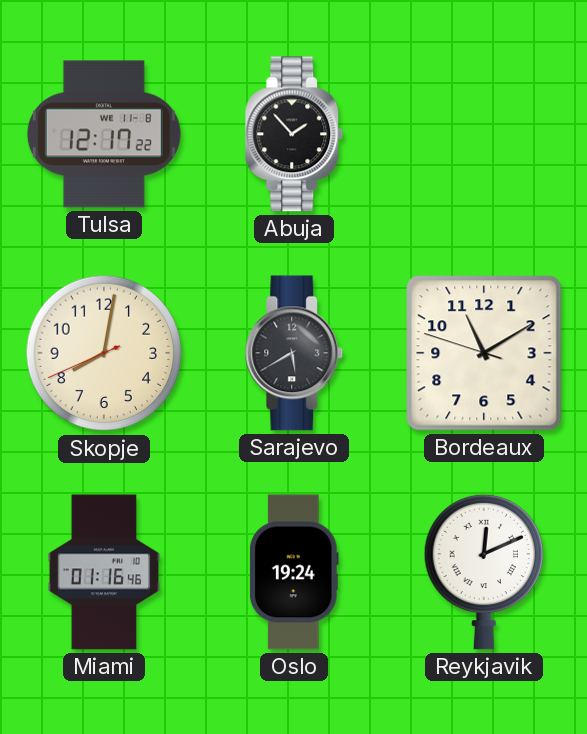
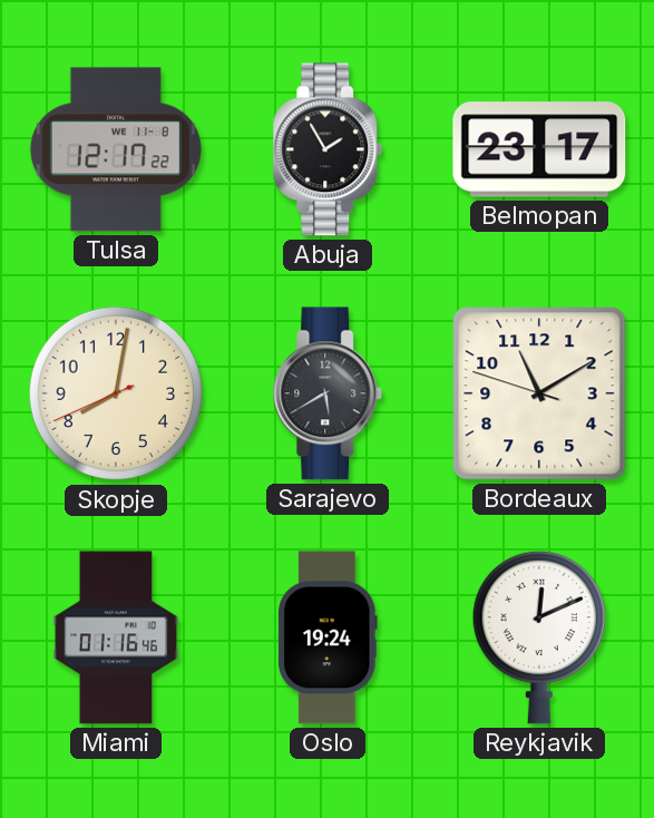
Abuja: 1:53 -> 1:55 (328, 149)
Belmopan: none -> 23:17 (539, 149)
